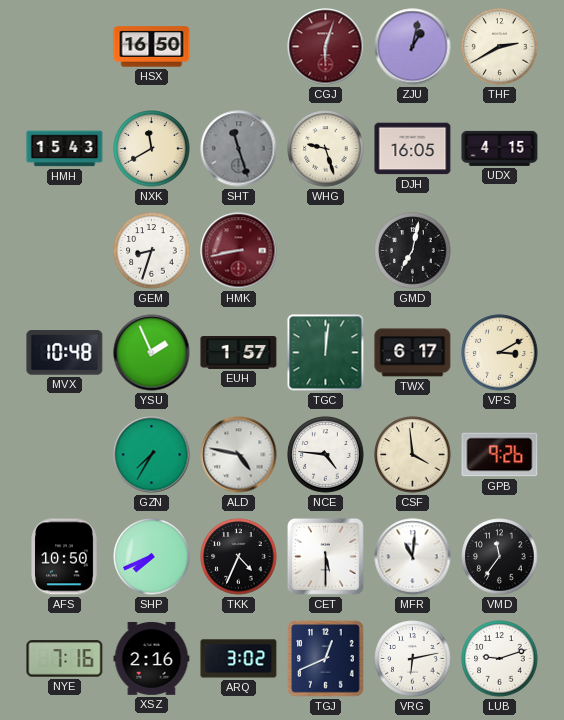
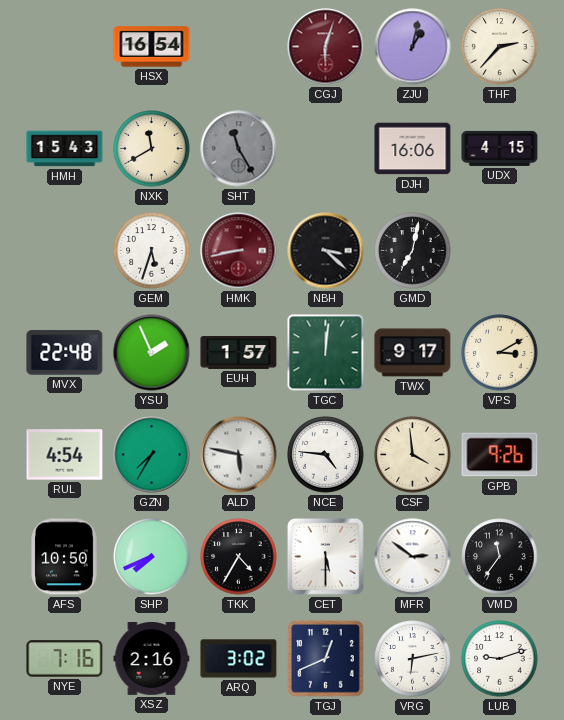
HSX: 16:50 -> 16:54 (152, 47)
THF: 2:40 -> 2:37 (500, 47)
SHT: 11:27 -> 11:25 (239, 149)
WHG: 9:27 -> none (326, 149)
DJH: 16:05 -> 16:06 (413, 149)
GEM: 8:33 -> 5:33 (152, 251)
NBH: none -> 3:22 (326, 251)
MVX: 10:48 -> 22:48 (65, 353)
TWX: 6:17 -> 9:17 (413, 353)
RUL: none -> 4:54 (65, 455)
ALD: 4:47 -> 5:47 (239, 455)
TKK: 4:34 -> 4:35 (239, 557)
MFR: 11:01 -> 2:51 (413, 557)
